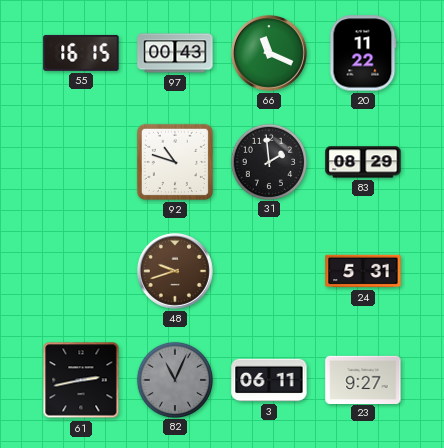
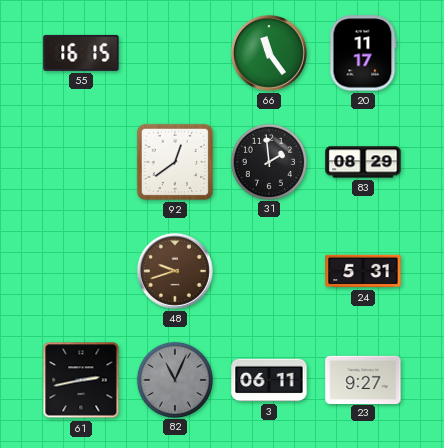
97: 00:43 -> none (175, 53)
66: 11:19 -> 11:24 (270, 54)
20: 11:22 -> 11:17 (363, 53)
92: 10:48 -> 12:39 (175, 162)
